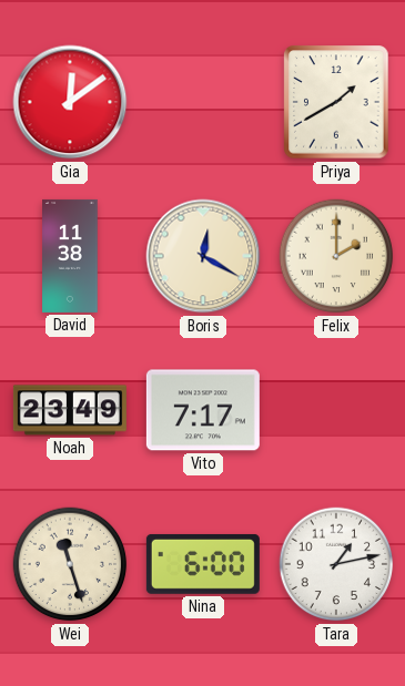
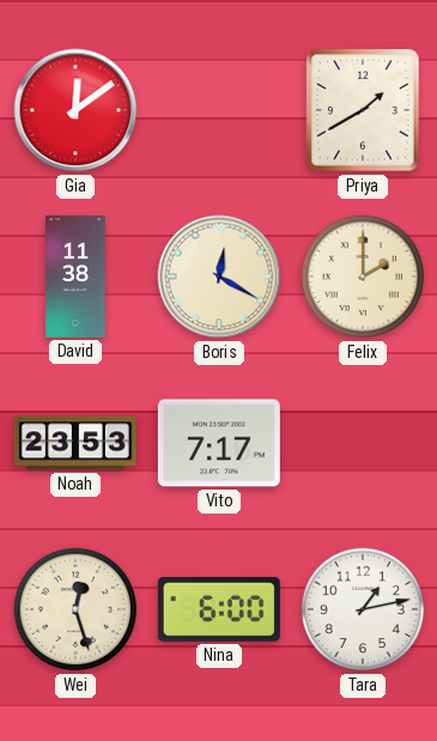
Noah: 23:49 -> 23:53 (75, 443)
Wei: 11:27 -> 12:27 (75, 609)
